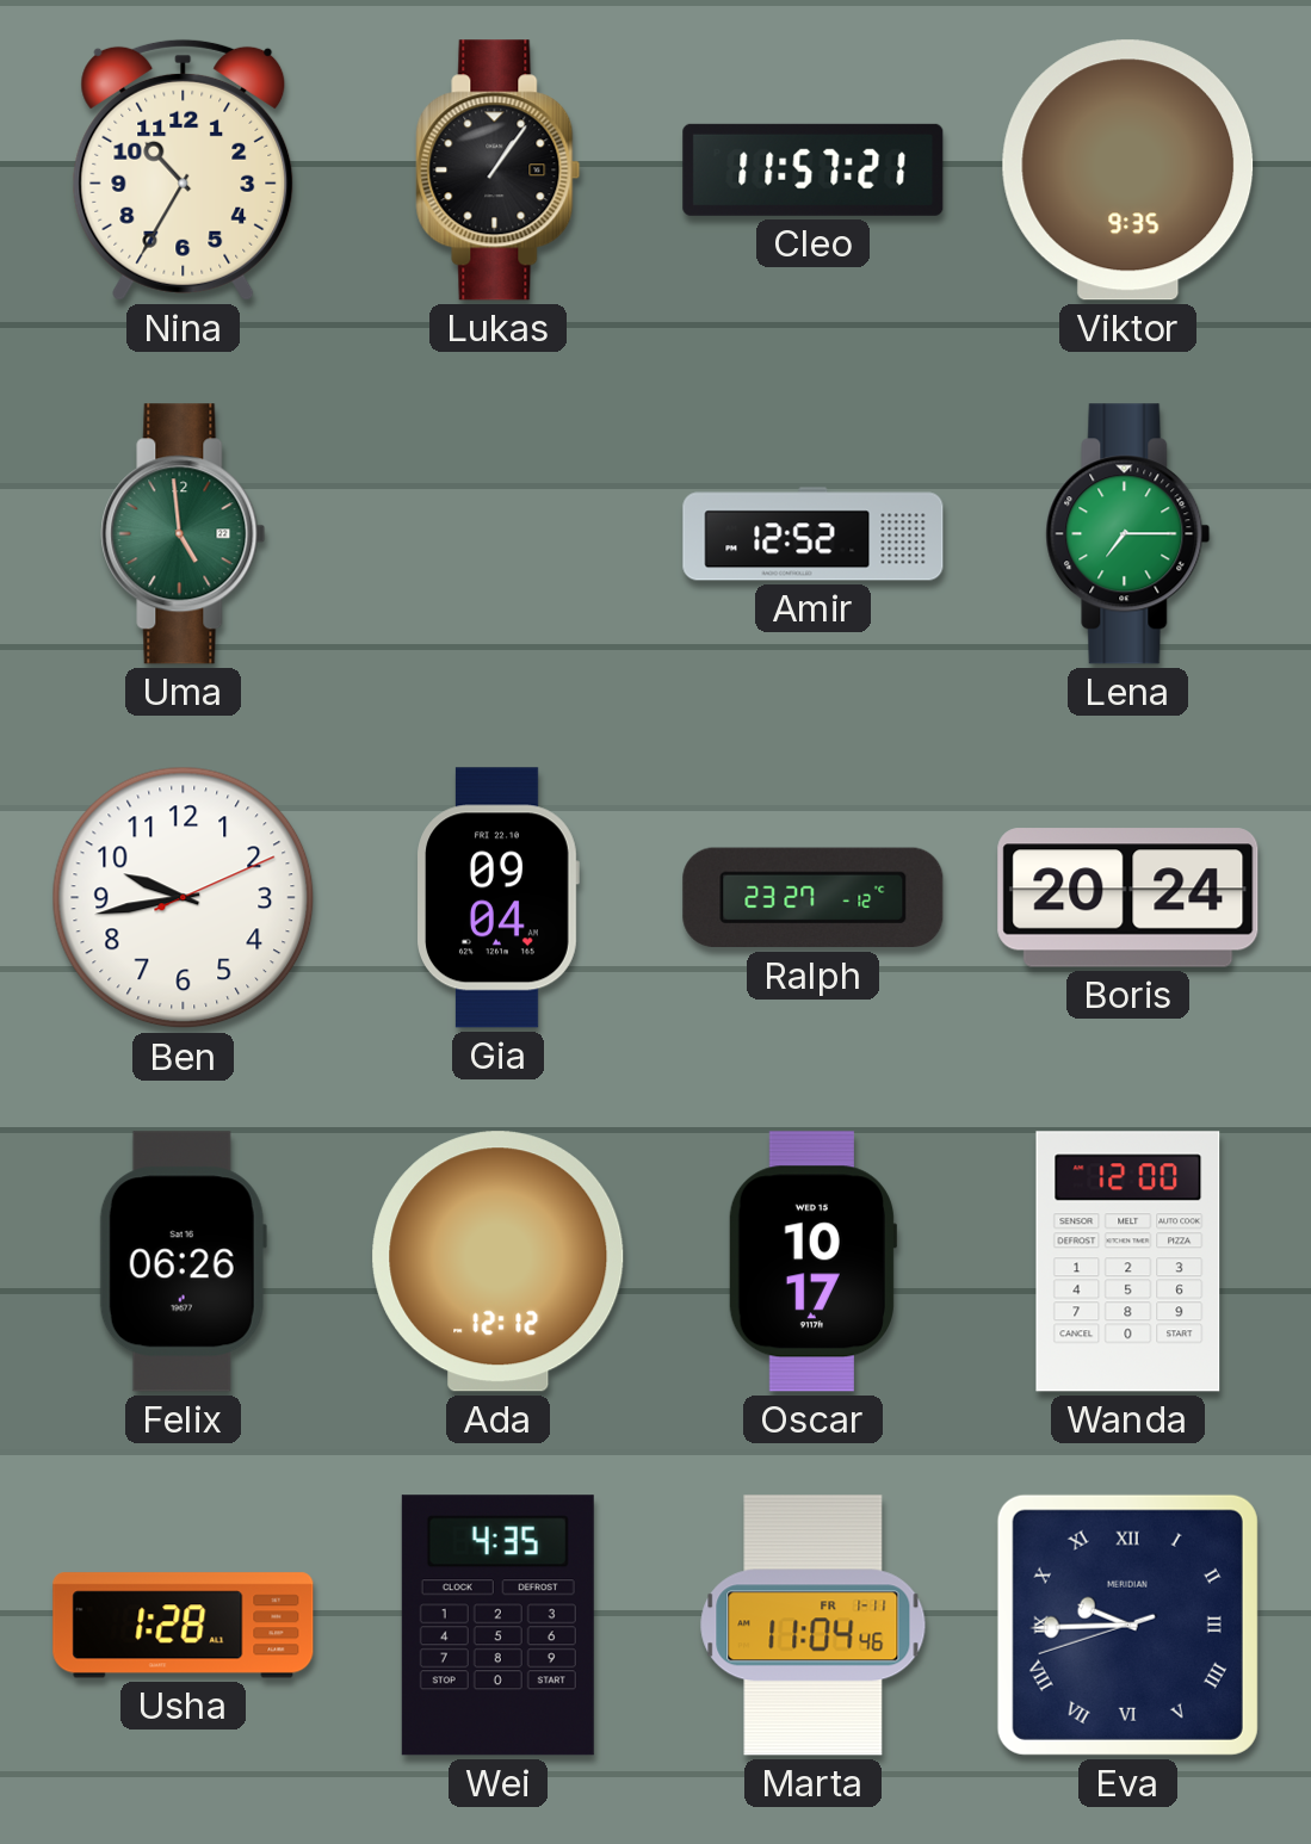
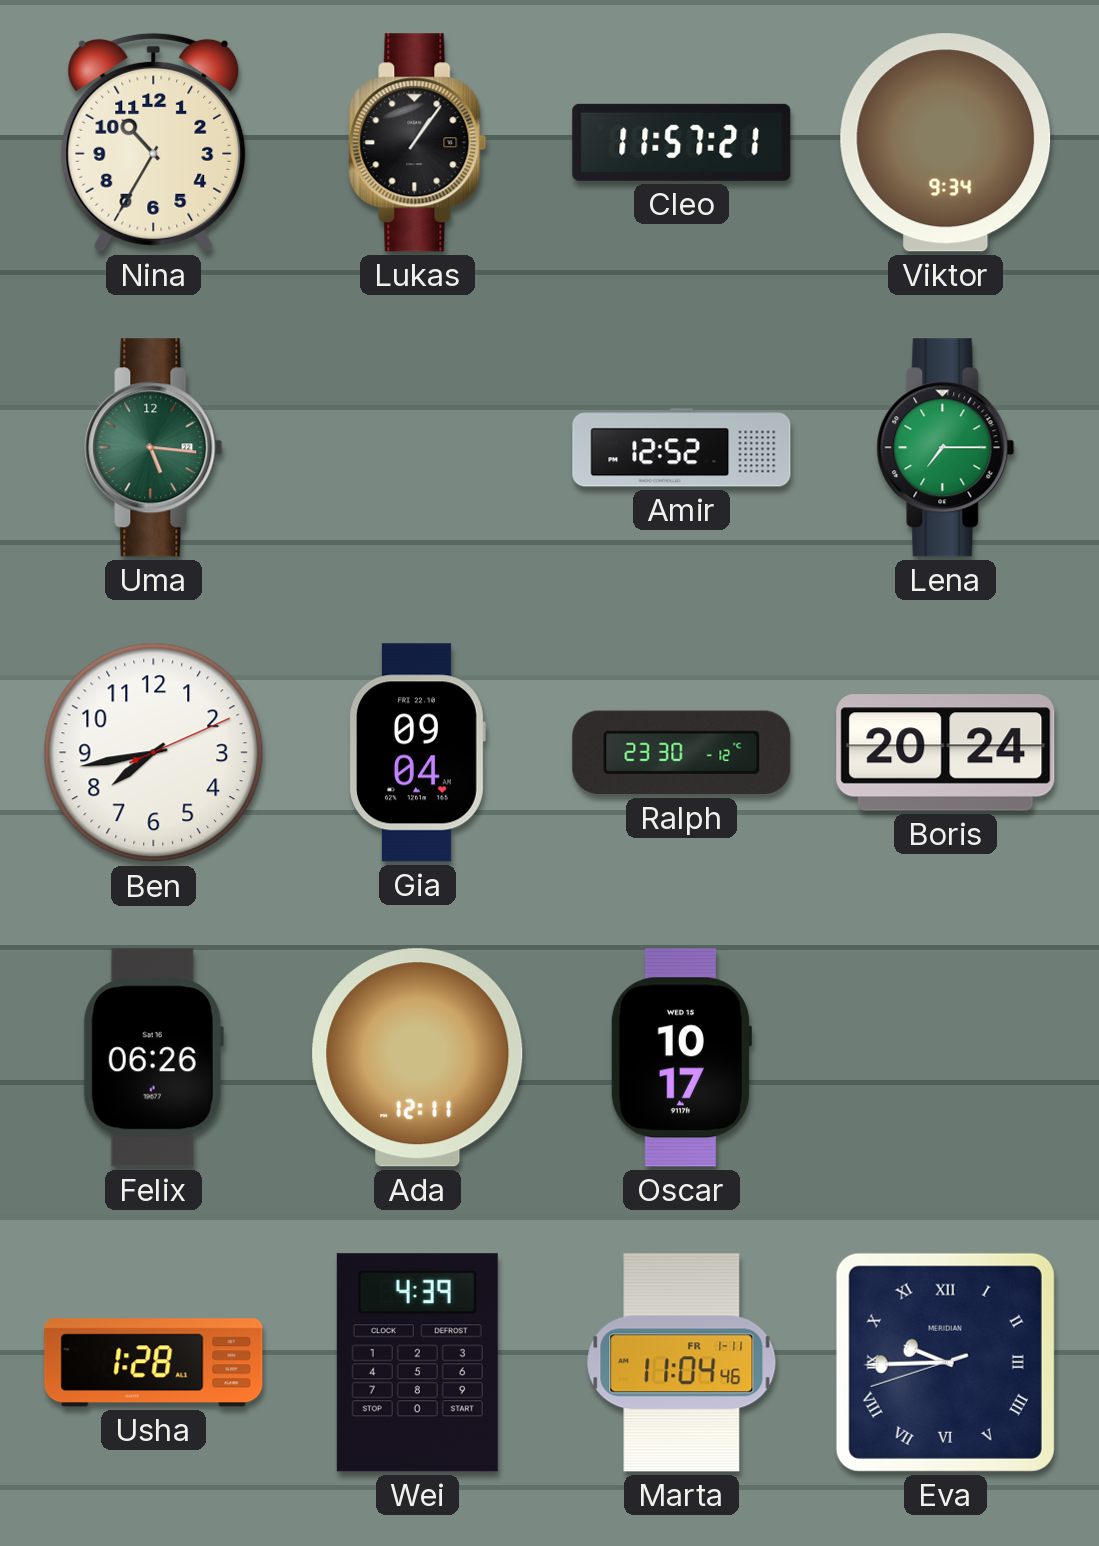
Viktor: 9:35 -> 9:34 (946, 143)
Uma: 4:59 -> 5:16 (154, 448)
Ben: 9:43 -> 7:43 (154, 753)
Ralph: 23:27 -> 23:30 (682, 753)
Ada: 12:12 -> 12:11 (418, 1058)
Wanda: 12:00 -> none (1128, 1262)
Wei: 4:35 -> 4:39 (417, 1363)
